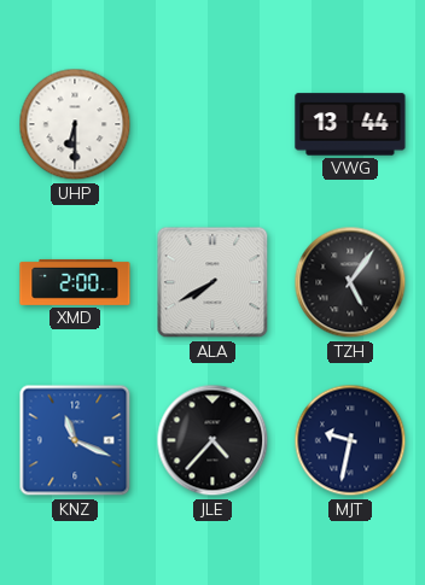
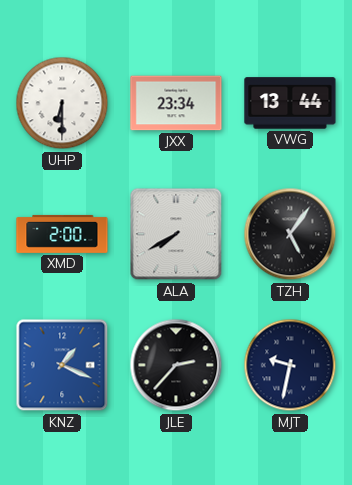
JXX: none -> 23:34 (176, 103)
KNZ: 11:19 -> 1:19 (62, 365)
JLE: 4:37 -> 2:37 (176, 365)
